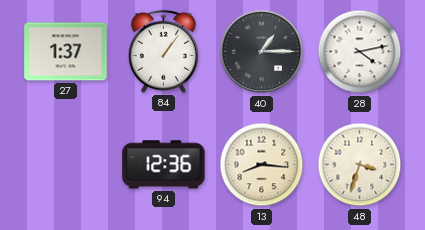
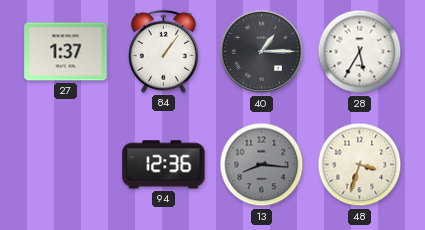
28: 4:13 -> 5:35 (360, 52)
13 dial: cream -> grey (262, 165)
